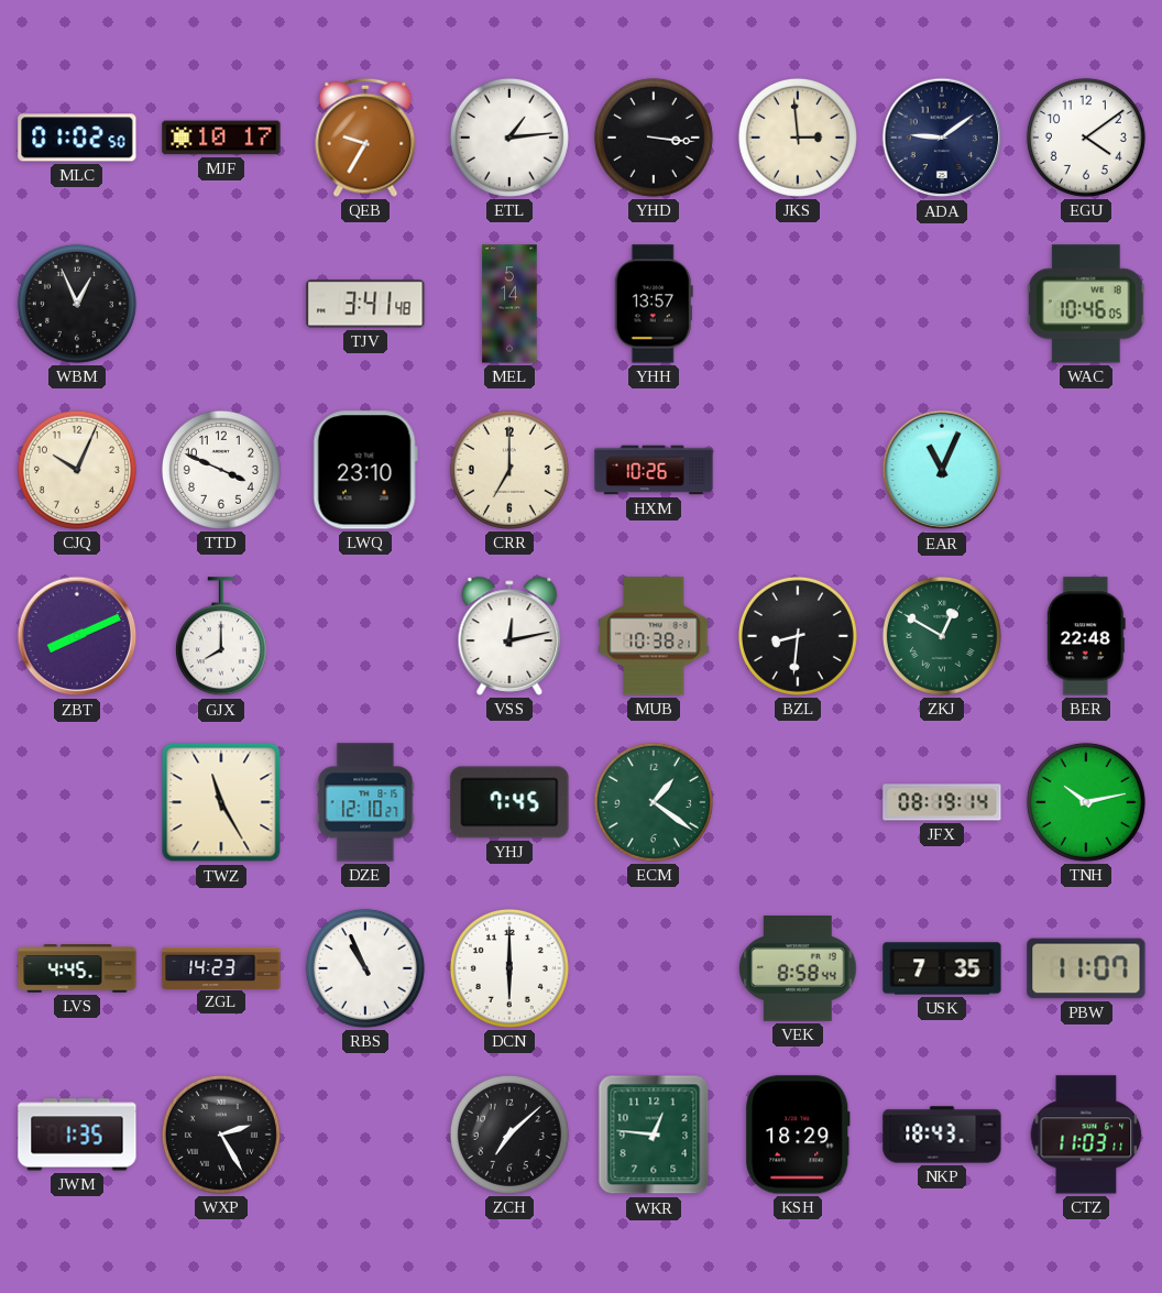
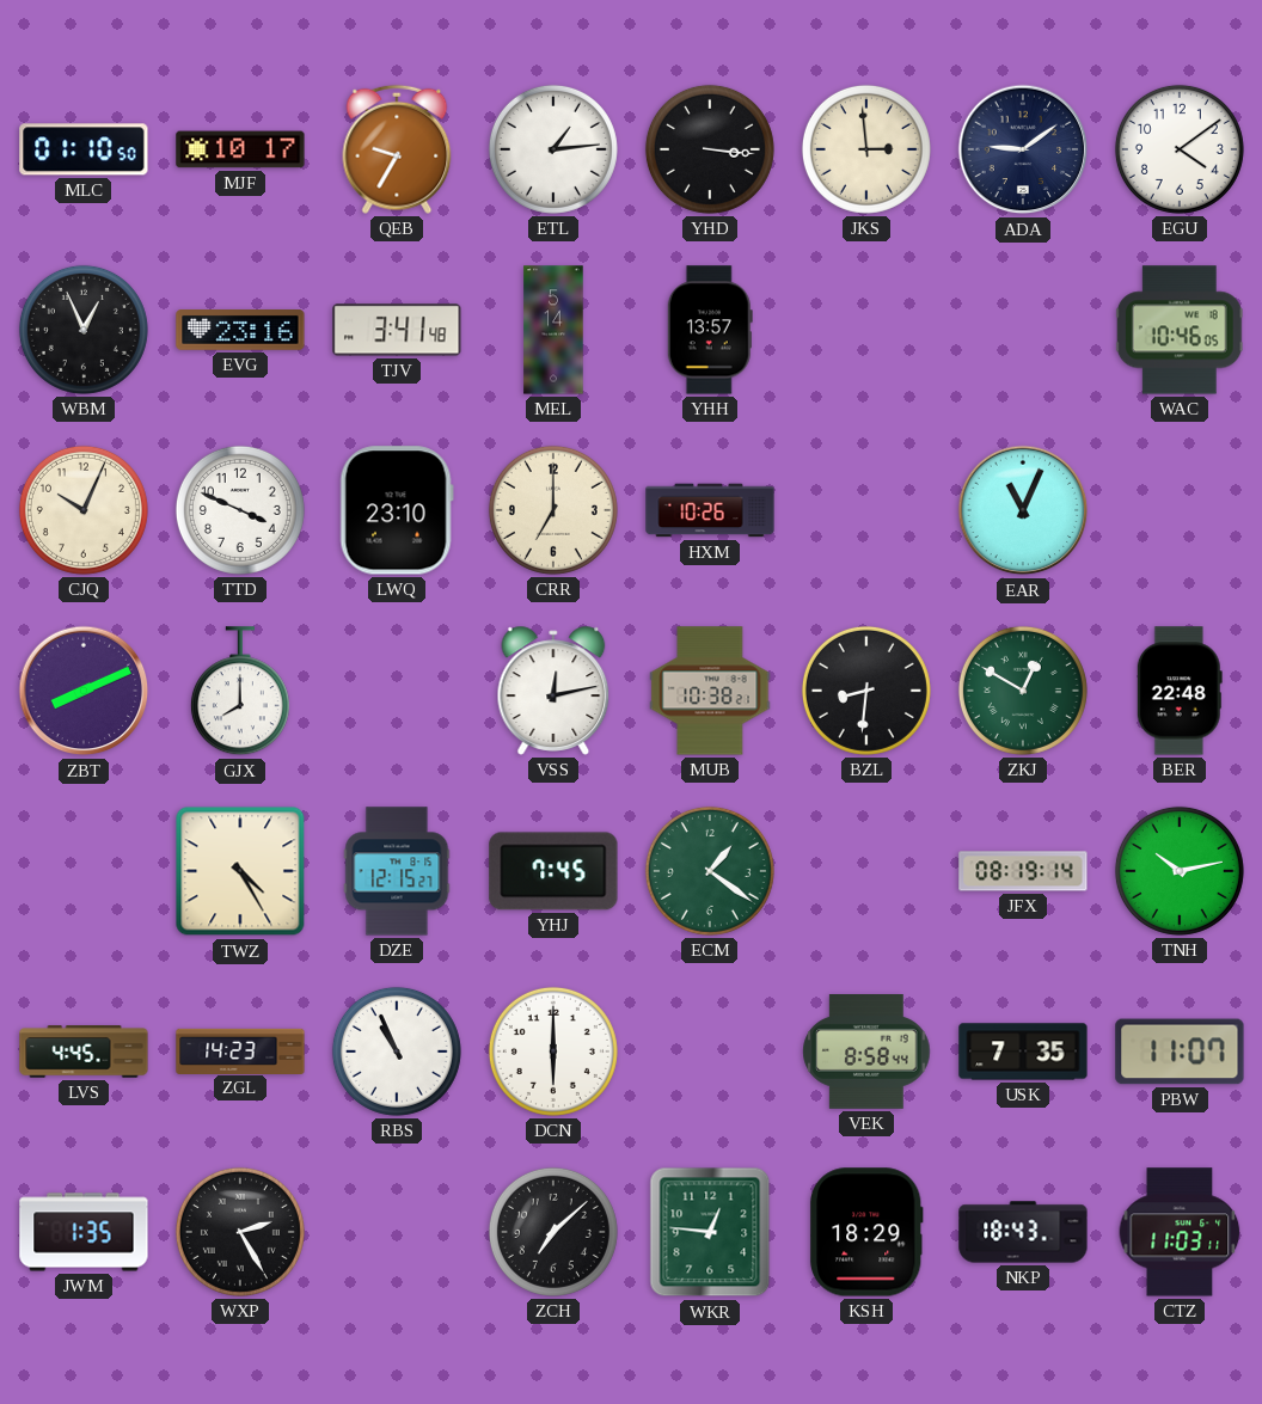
MLC: 01:02 -> 01:10 (84, 149)
EVG: none -> 23:16 (240, 331)
TWZ: 11:25 -> 4:25 (240, 871)
DZE: 12:10 -> 12:15 (397, 871)
